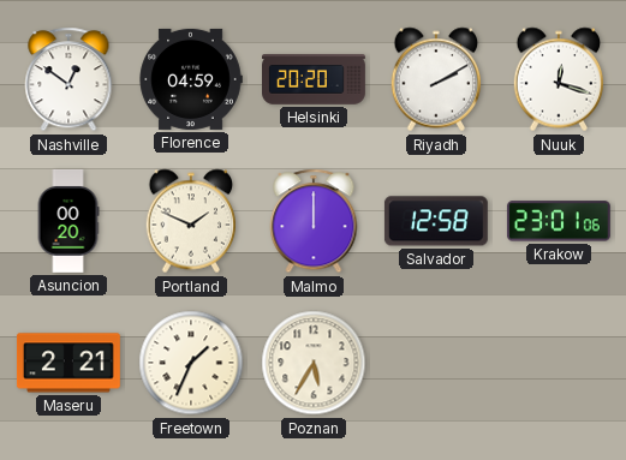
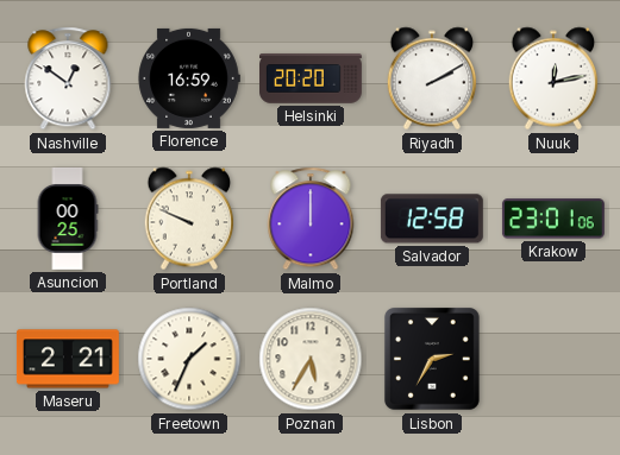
Florence: 04:59 -> 16:59 (189, 78)
Nuuk: 12:18 -> 12:13 (553, 78)
Asuncion: 00:20 -> 00:25 (68, 219)
Portland: 1:49 -> 9:49 (189, 219)
Lisbon: none -> 2:35 (432, 360)
